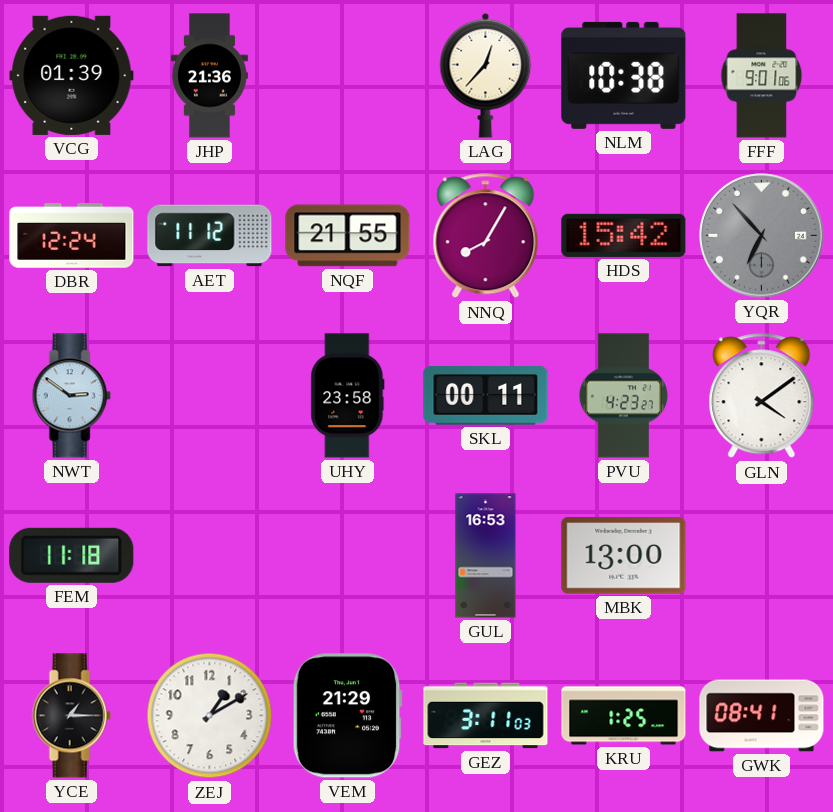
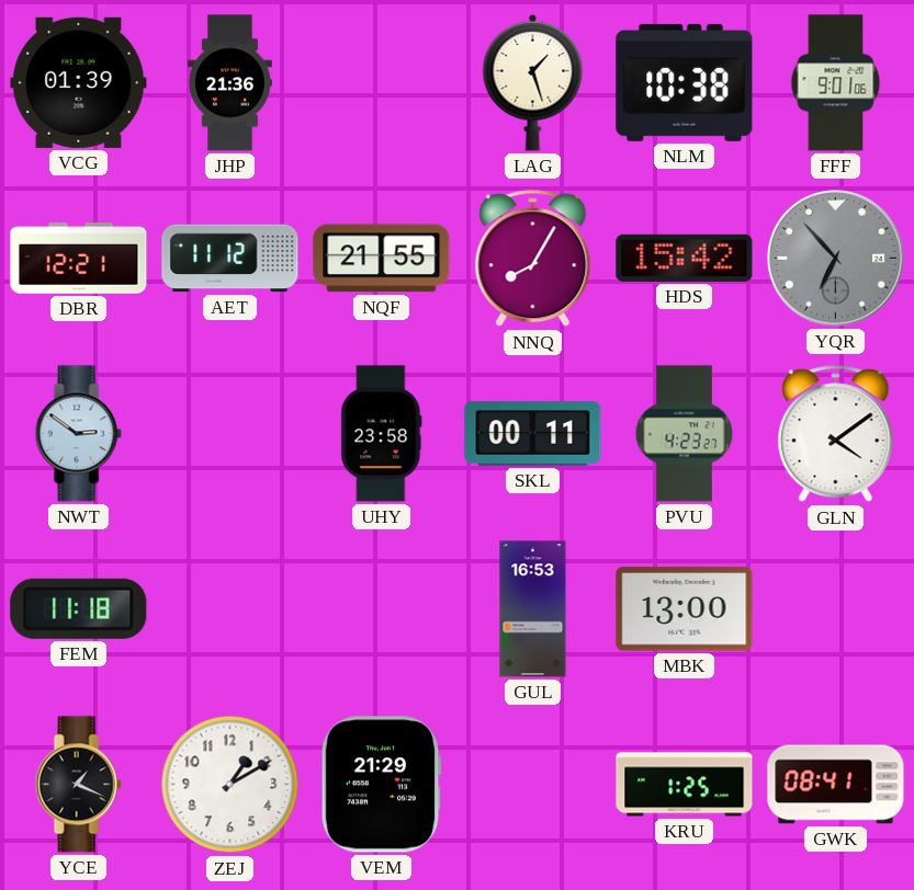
LAG: 12:37 -> 1:27 (533, 82)
DBR: 12:24 -> 12:21 (79, 259)
YCE: 1:15 -> 1:19 (78, 785)
GEZ: 3:11 -> none (486, 716)
